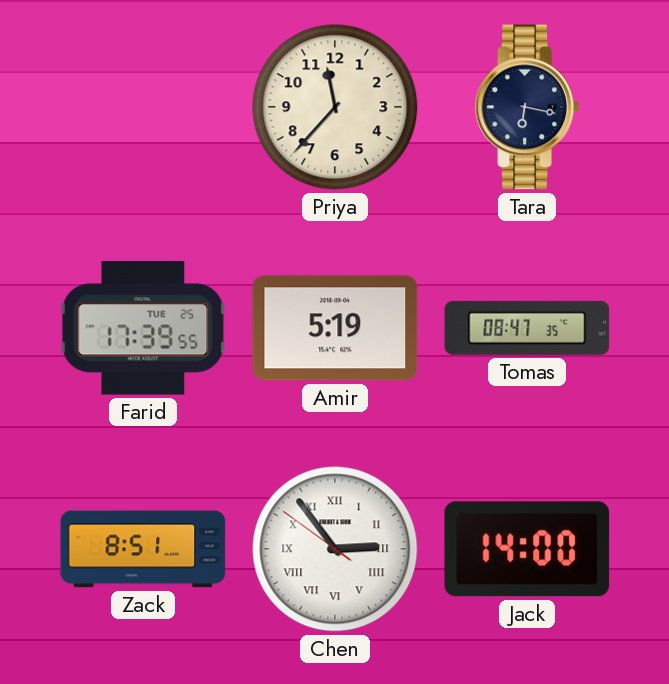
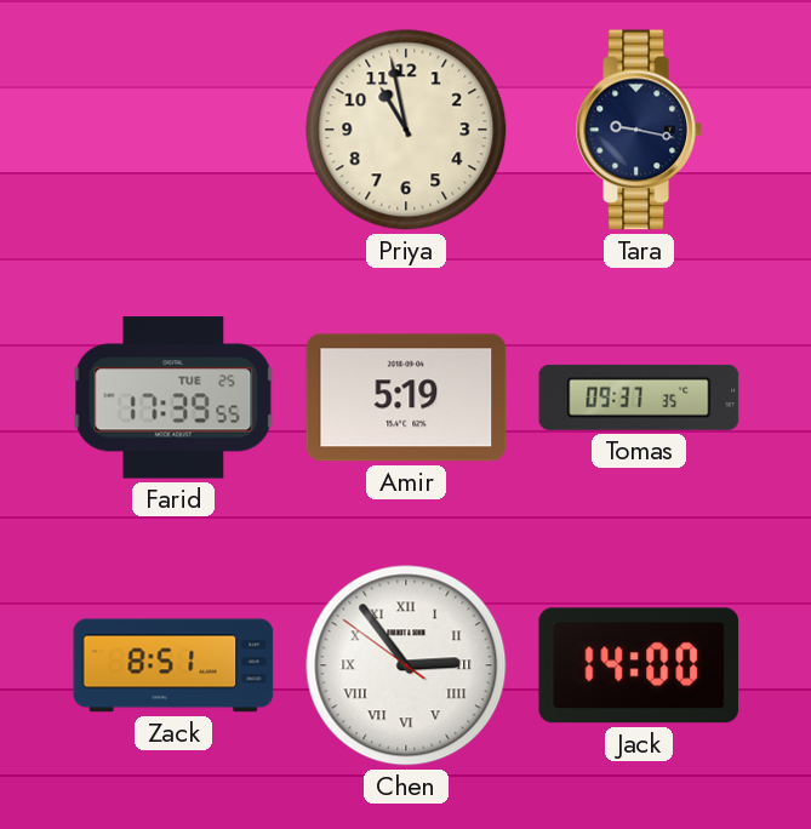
Priya: 11:37 -> 10:58 (406, 130)
Tara: 6:17 -> 9:17 (639, 130)
Tomas: 08:47 -> 09:37 (639, 398)
